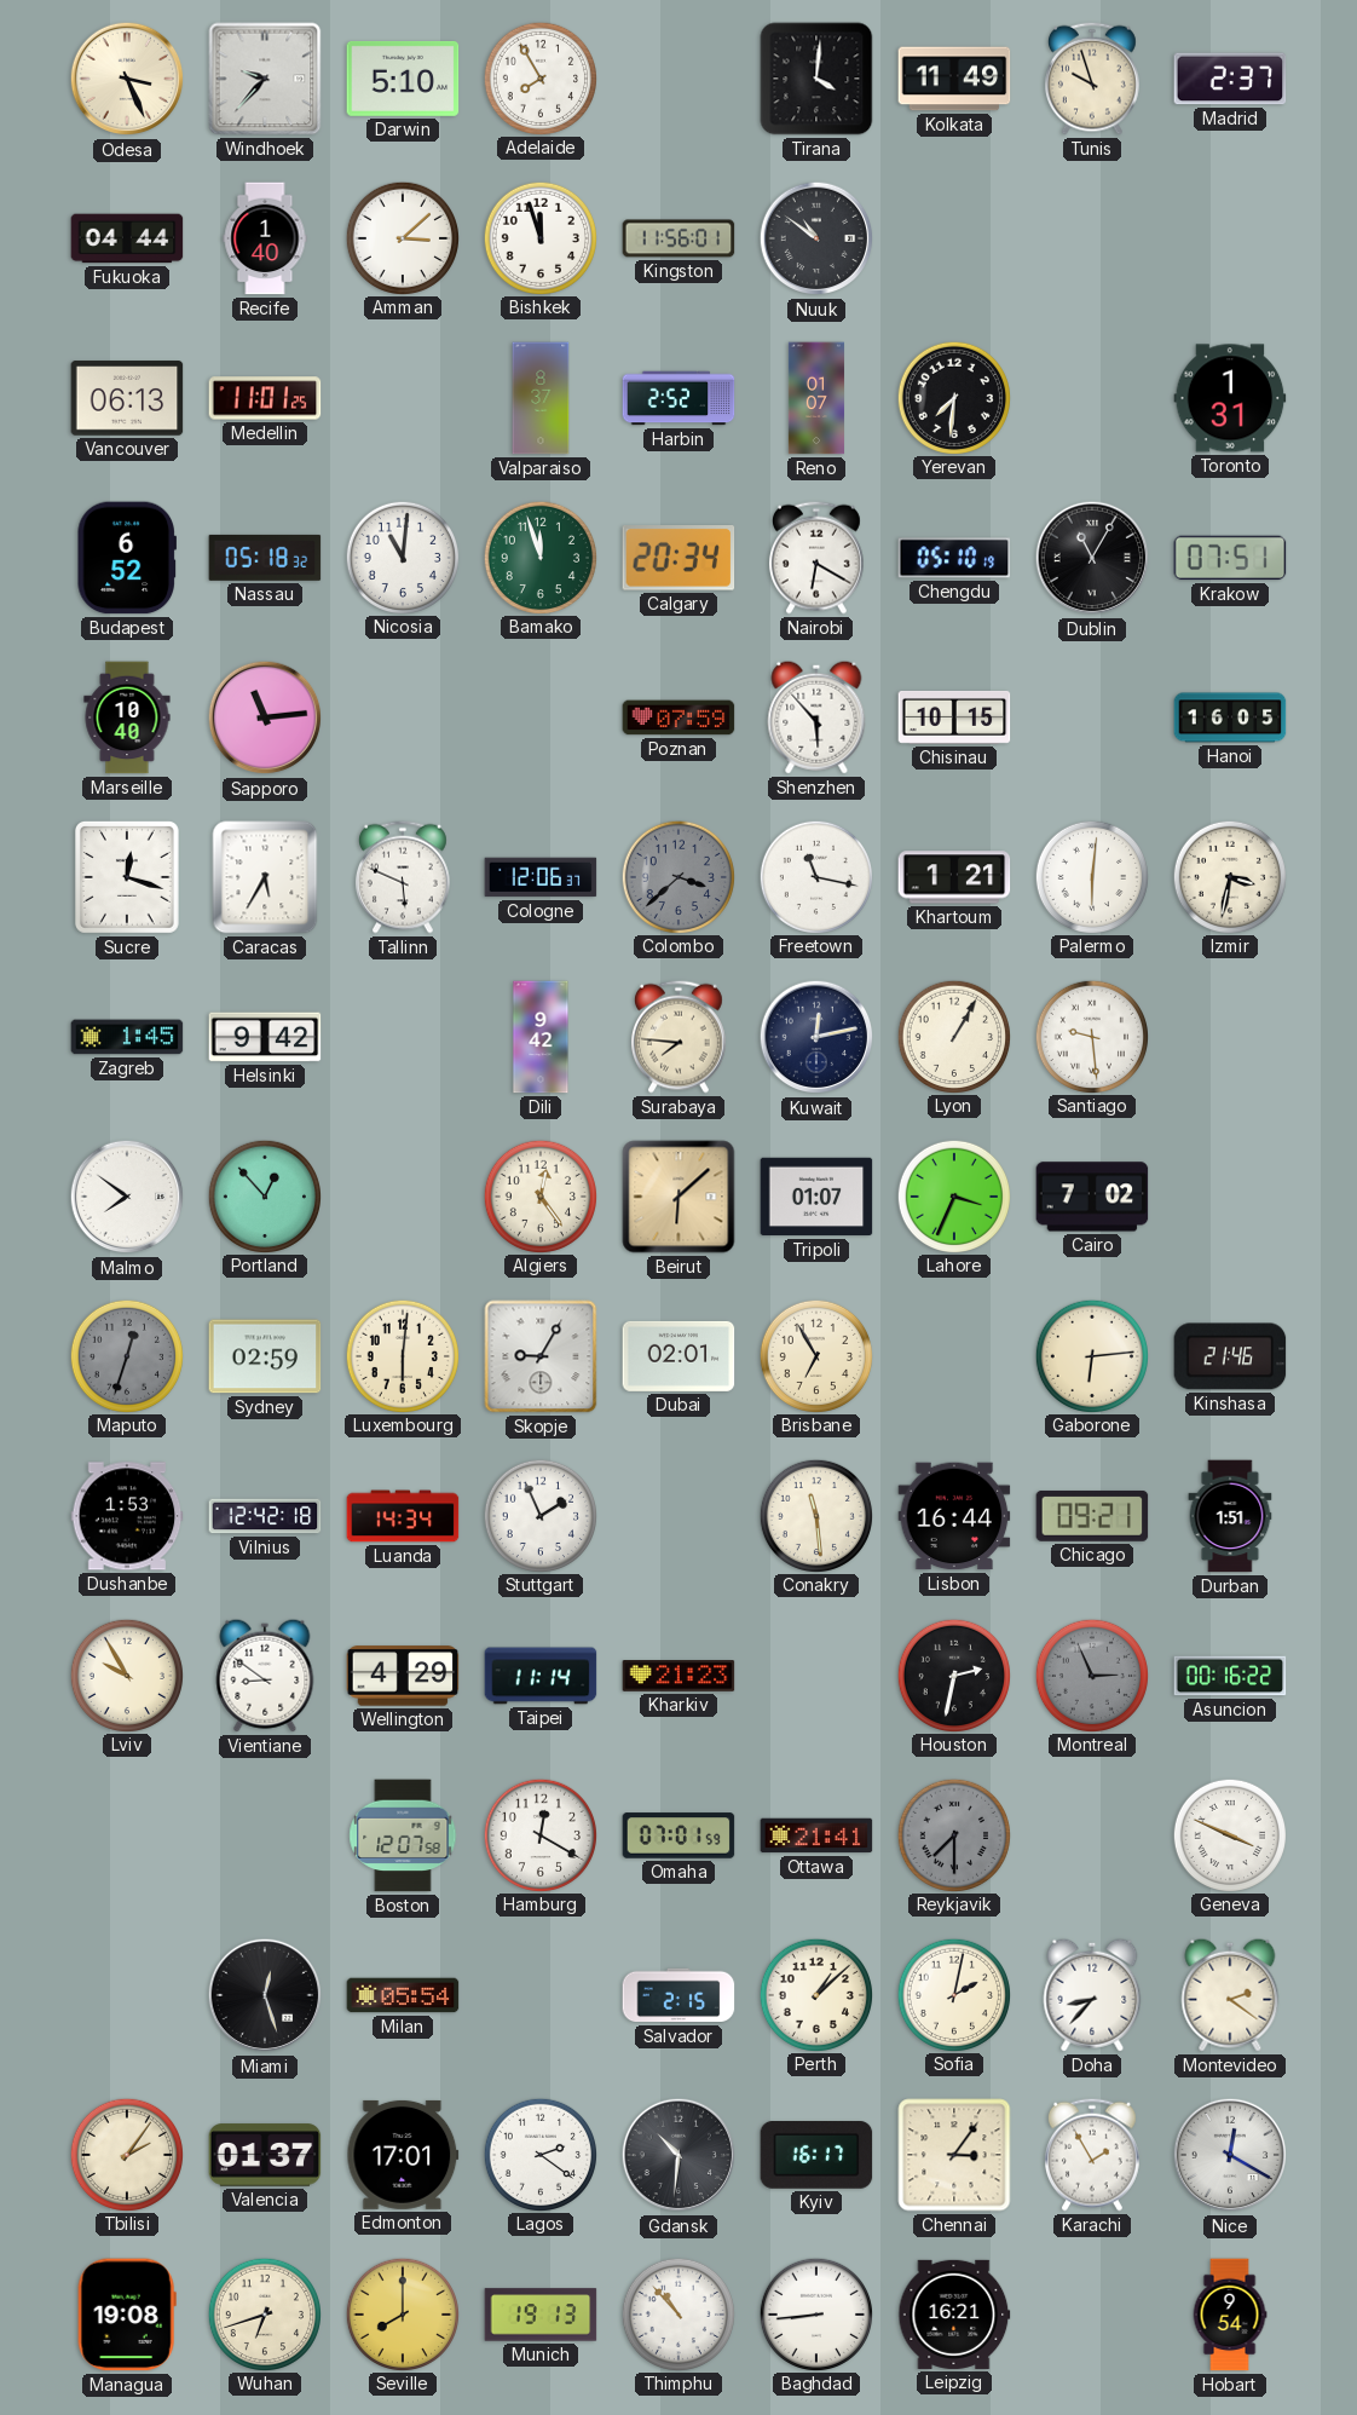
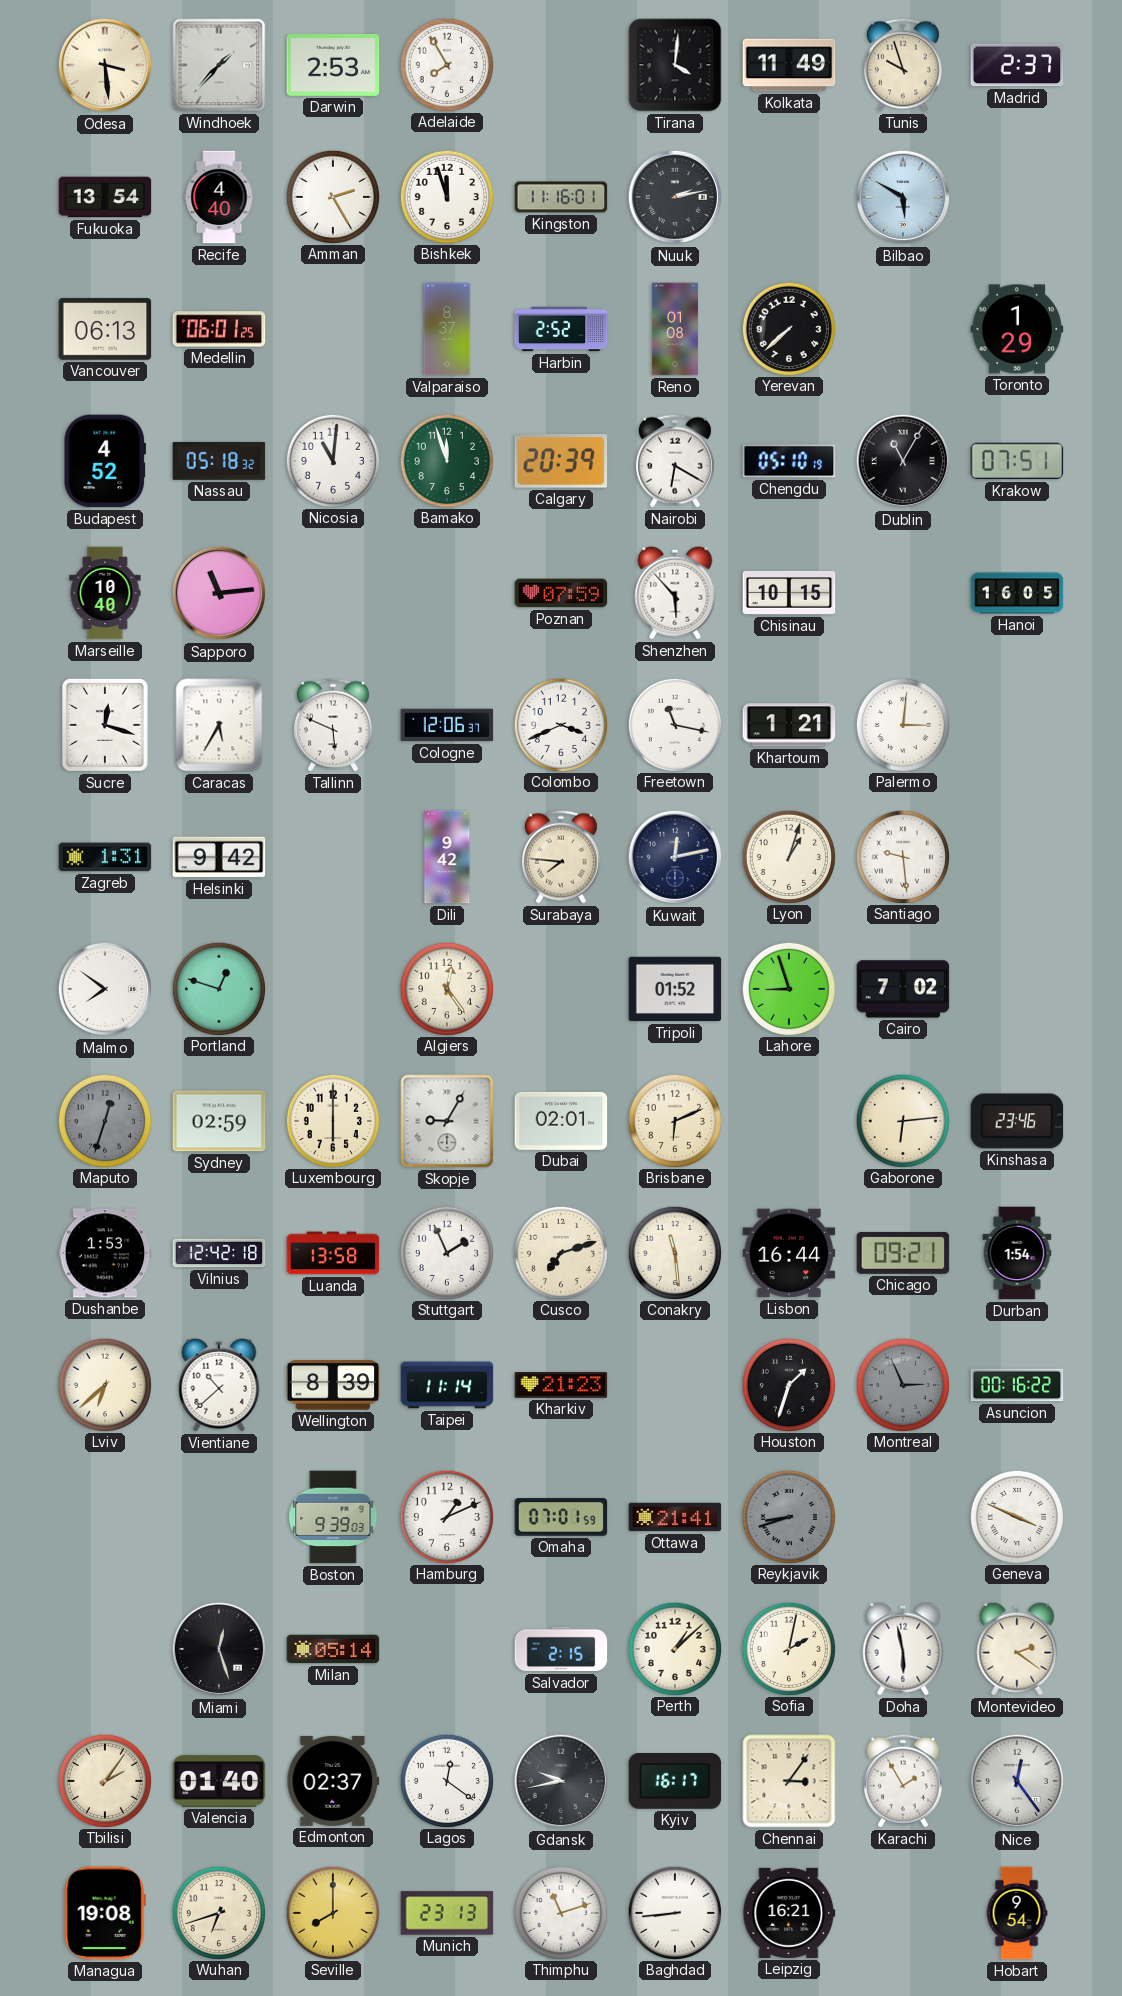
Odesa: 3:26 -> 3:29 (105, 65)
Windhoek: 9:37 -> 1:37 (219, 65)
Darwin: 5:10 -> 2:53 (333, 65)
Fukuoka: 04:44 -> 13:54 (105, 197)
Recife: 1:40 -> 4:40 (219, 197)
Amman: 3:08 -> 2:25 (332, 196)
Kingston: 11:56 -> 11:16 (561, 197)
Nuuk: 10:51 -> 2:13 (675, 197)
Bilbao: none -> 5:50 (903, 197)
Medellin: 11:01 -> 06:01 (219, 329)
Reno: 01:07 -> 01:08 (675, 329)
Yerevan: 7:31 -> 7:38 (788, 328)
Toronto: 1:31 -> 1:29 (1017, 329)
Budapest: 6:52 -> 4:52 (104, 461)
Calgary: 20:34 -> 20:39 (561, 462)
Colombo: 3:38 -> 3:41 (560, 724)
Colombo dial: grey -> white (560, 724)
Palermo: 6:01 -> 3:01 (902, 724)
Izmir: 3:32 -> none (1229, 876)
Zagreb: 1:45 -> 1:31 (105, 857)
Lyon: 1:05 -> 1:03 (788, 856)
Portland: 12:53 -> 12:48 (218, 988)
Beirut: 6:08 -> none (678, 1197)
Tripoli: 01:07 -> 01:52 (675, 989)
Lahore: 3:34 -> 8:57 (788, 988)
Luxembourg: 6:01 -> 6:00 (332, 1120)
Brisbane: 6:55 -> 6:11 (674, 1120)
Kinshasa: 21:46 -> 23:46 (1017, 1121)
Luanda: 14:34 -> 13:58 (333, 1253)
Cusco: none -> 7:12 (560, 1252)
Durban: 1:51 -> 1:54 (1017, 1253)
Lviv: 9:55 -> 6:38 (104, 1384)
Vientiane: 8:51 -> 10:38 (219, 1385)
Wellington: 4:29 -> 8:39 (333, 1385)
Houston: 2:32 -> 1:33 (788, 1384)
Boston: 12:07 -> 9:39 (333, 1517)
Hamburg: 12:20 -> 1:11 (446, 1516)
Reykjavik: 7:30 -> 8:42 (788, 1516)
Milan: 05:54 -> 05:14 (333, 1649)
Doha: 8:37 -> 5:58 (903, 1649)
Valencia: 01:37 -> 01:40 (219, 1781)
Edmonton: 17:01 -> 02:37 (333, 1781)
Lagos: 2:21 -> 12:21 (446, 1780)
Gdansk: 10:31 -> 9:43 (561, 1781)
Nice: 12:20 -> 12:24 (1017, 1781)
Munich: 19:13 -> 23:13 (447, 1913)
Thimphu: 10:53 -> 11:12 (560, 1912)
